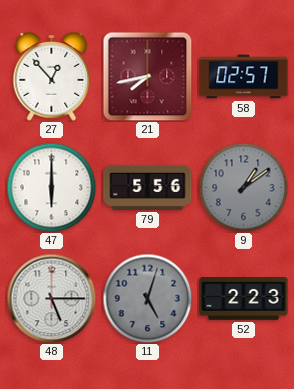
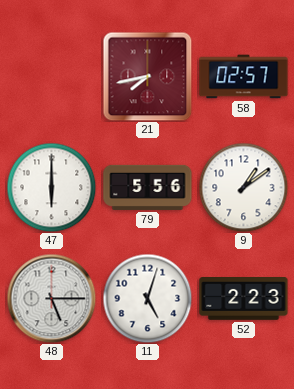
27: 12:53 -> none (52, 77)
9 dial: grey -> white (243, 187)
11 dial: grey -> white (147, 298)
